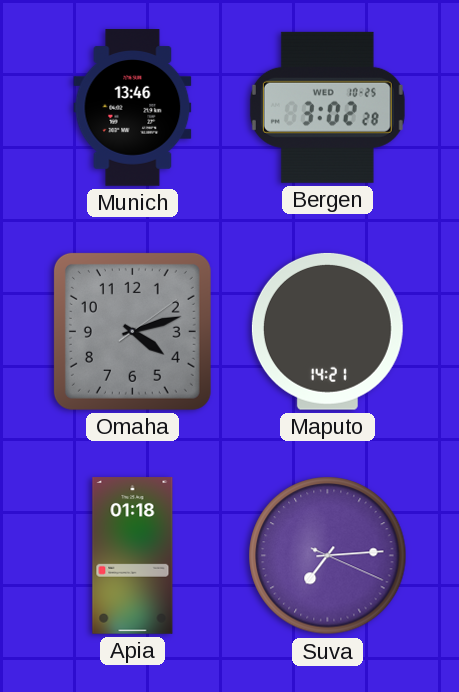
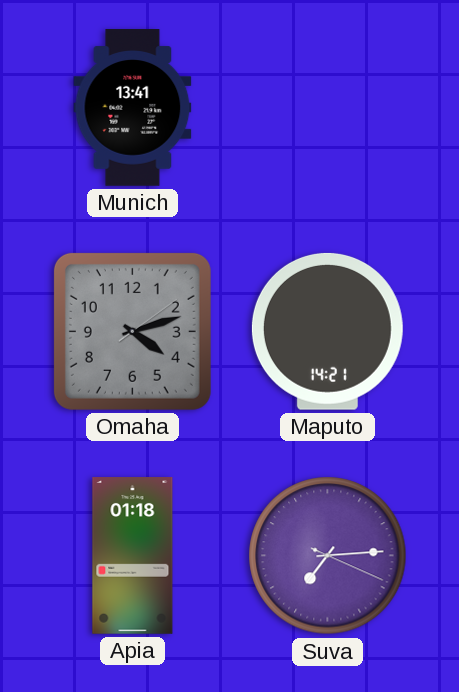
Munich: 13:46 -> 13:41 (133, 108)
Bergen: 3:02 -> none (327, 107)
